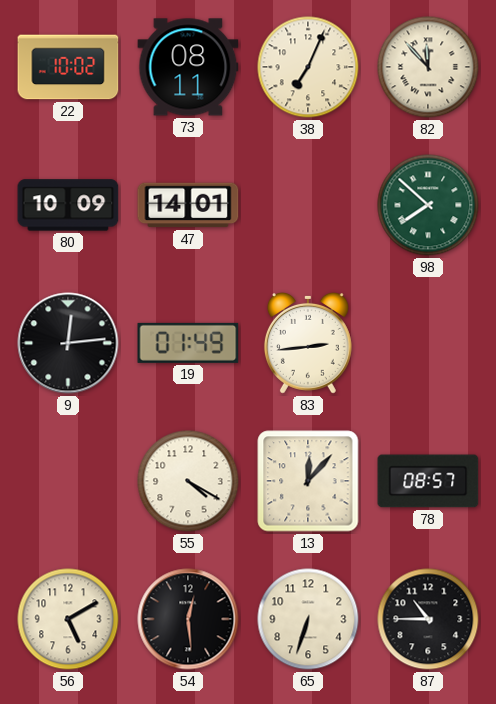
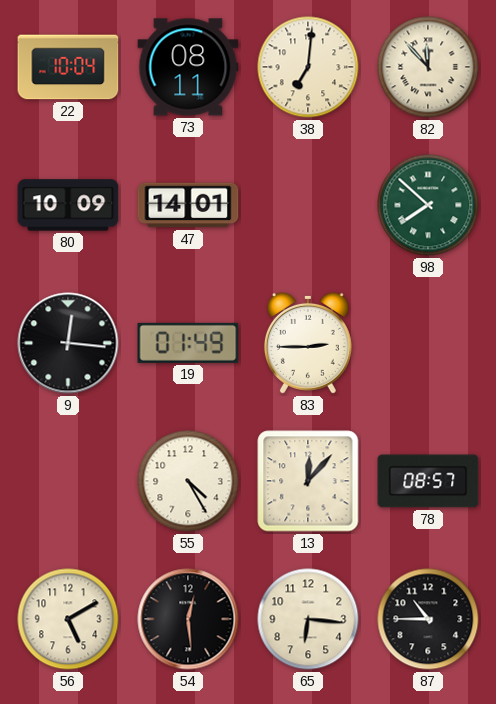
22: 10:02 -> 10:04 (68, 67)
38: 7:04 -> 7:01 (308, 67)
9: 12:14 -> 12:16 (68, 343)
83: 2:44 -> 2:45 (308, 343)
55: 4:20 -> 4:25 (188, 481)
65: 6:33 -> 6:16 (308, 619)
